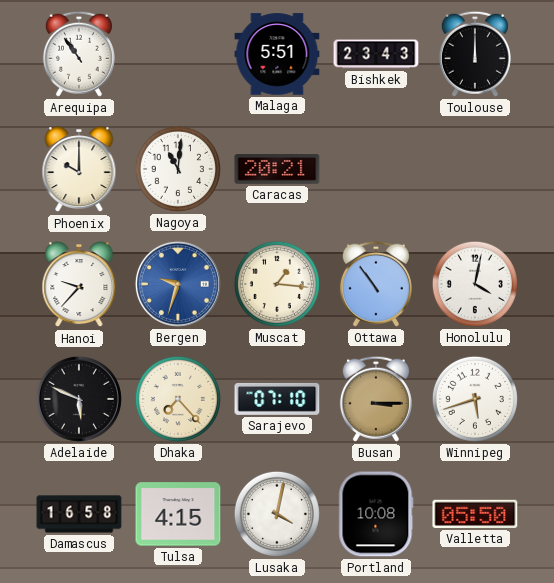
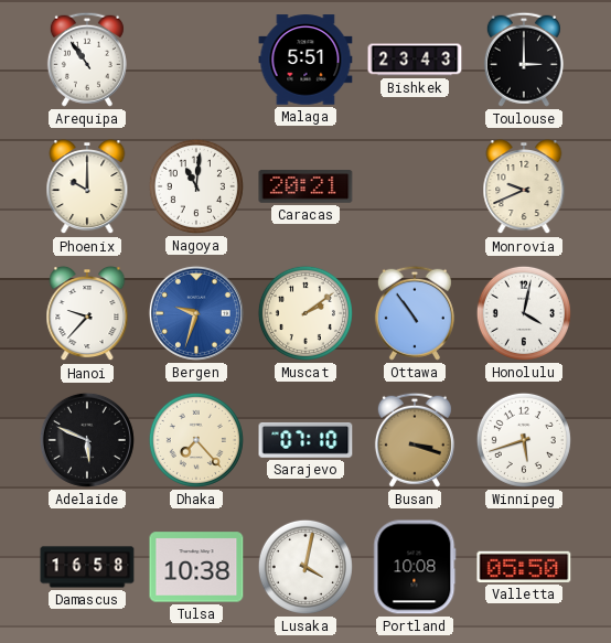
Toulouse: 12:00 -> 3:00 (524, 60)
Monrovia: none -> 9:41 (524, 187)
Muscat: 1:16 -> 2:09 (305, 313)
Busan: 3:15 -> 3:18 (415, 440)
Tulsa: 4:15 -> 10:38 (196, 567)
